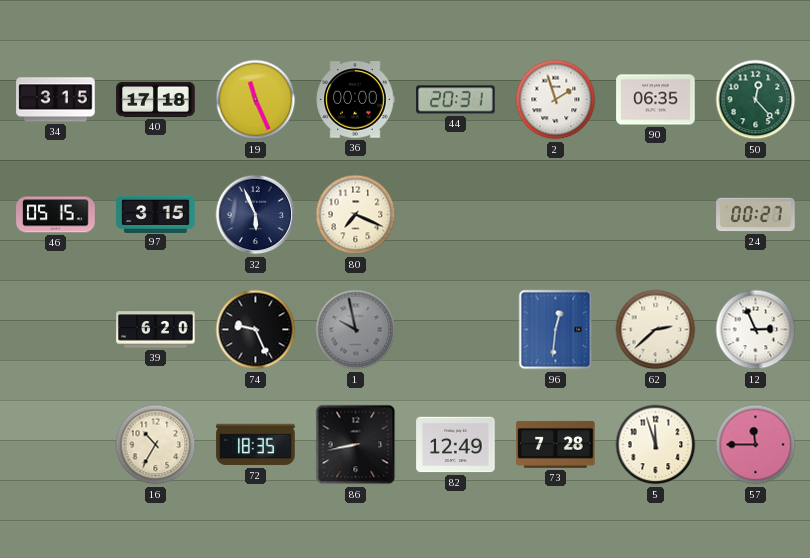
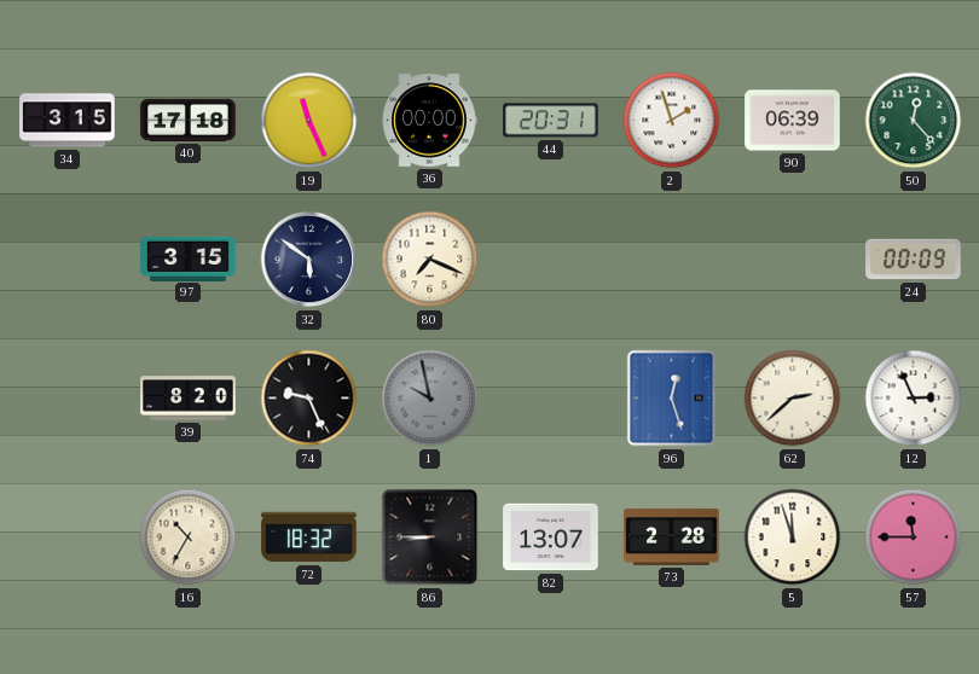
90: 06:35 -> 06:39 (793, 121)
46: 05:15 -> none (56, 215)
32: 5:56 -> 5:51 (309, 260)
24: 00:27 -> 00:09 (914, 260)
39: 6:20 -> 8:20 (189, 399)
96: 12:31 -> 12:27 (672, 399)
72: 18:35 -> 18:32 (309, 538)
86: 8:43 -> 8:45 (430, 538)
82: 12:49 -> 13:07 (551, 538)
73: 7:28 -> 2:28 (672, 536)
